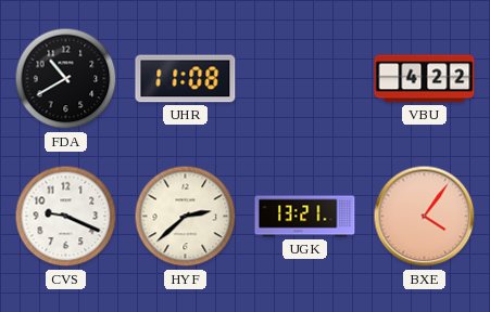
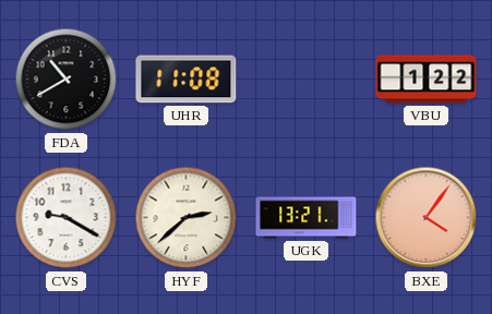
VBU: 4:22 -> 1:22 (427, 80)
CVS: 9:19 -> 9:20 (67, 218)
